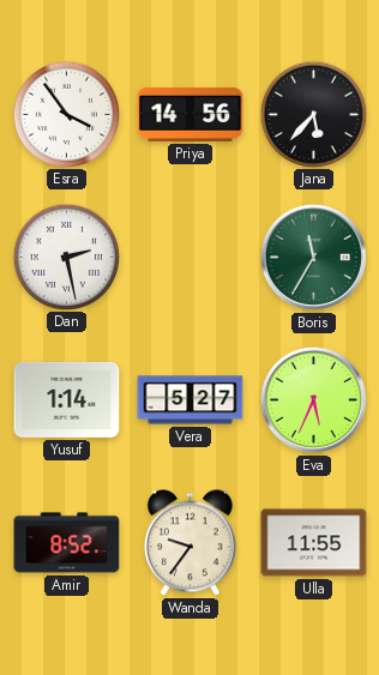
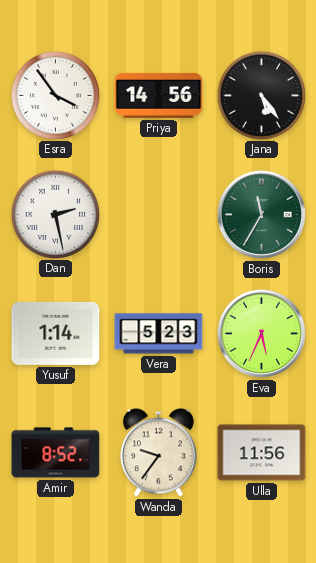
Jana: 5:37 -> 5:24 (261, 95)
Vera: 5:27 -> 5:23 (159, 334)
Ulla: 11:55 -> 11:56 (262, 453)
